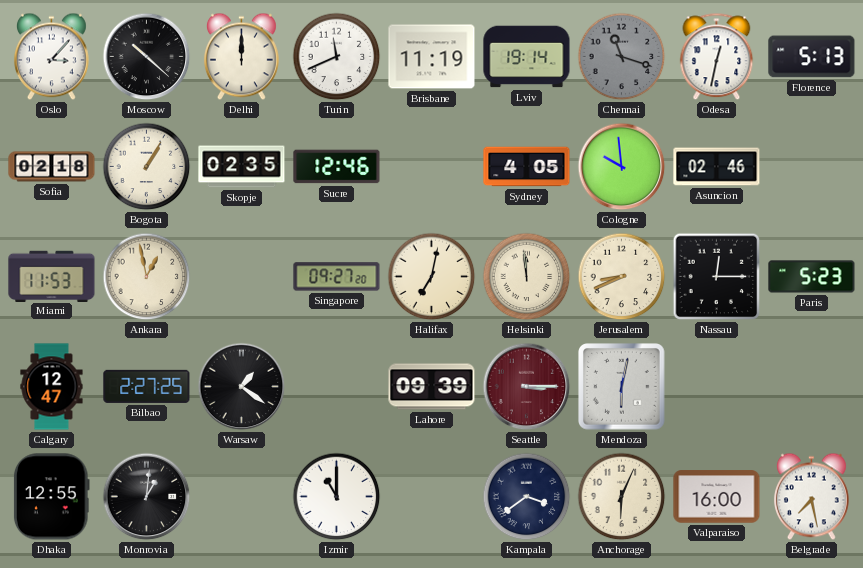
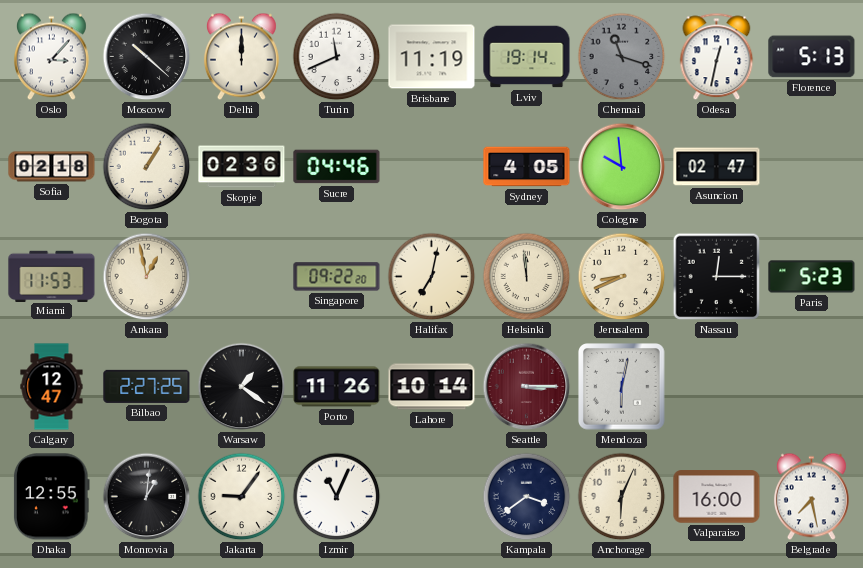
Skopje: 02:35 -> 02:36 (242, 167)
Sucre: 12:46 -> 04:46 (337, 167)
Asuncion: 02:46 -> 02:47 (717, 167)
Singapore: 09:27 -> 09:22 (337, 277)
Porto: none -> 11:26 (337, 387)
Lahore: 09:39 -> 10:14 (432, 387)
Jakarta: none -> 9:06 (242, 497)
Izmir: 11:00 -> 11:04 (337, 497)
